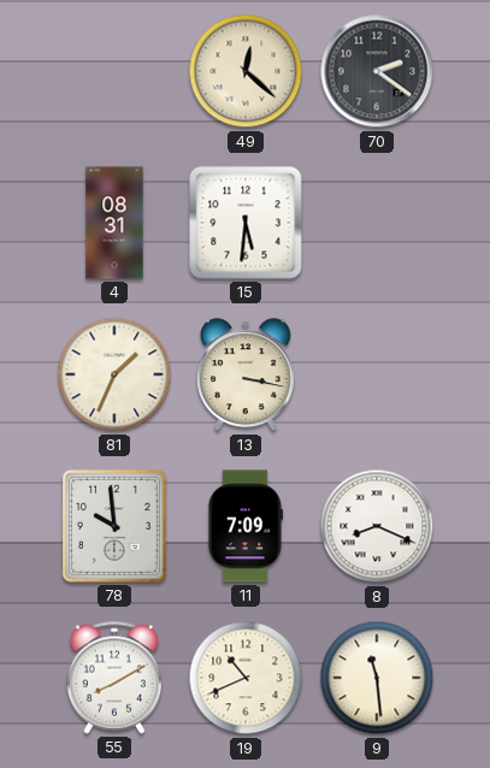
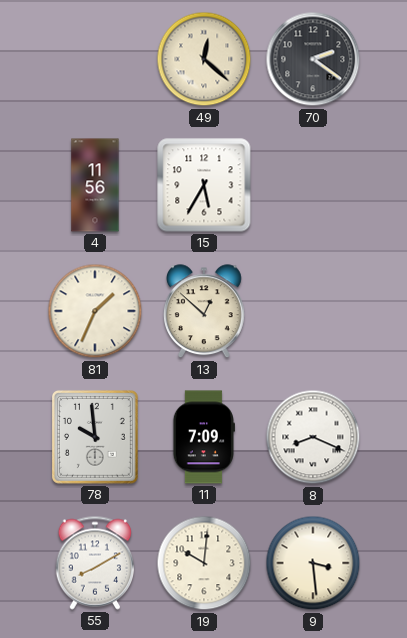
4: 08:31 -> 11:56 (95, 185)
15: 5:31 -> 5:35 (204, 185)
13: 3:17 -> 12:52 (204, 312)
19: 10:41 -> 10:01 (204, 563)
9: 11:29 -> 3:29 (313, 563)
